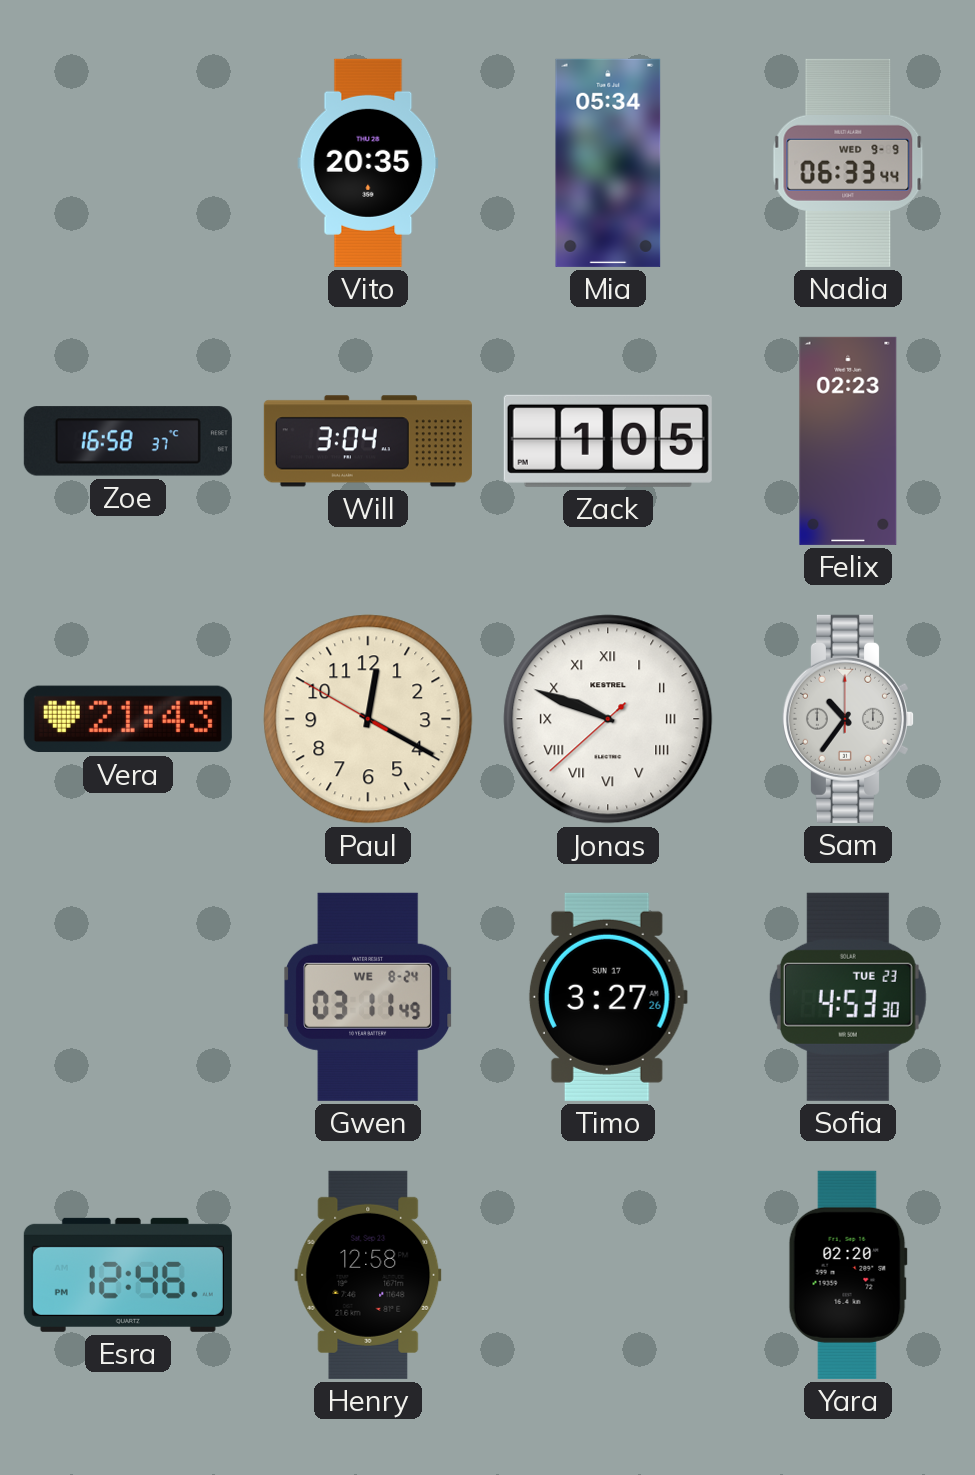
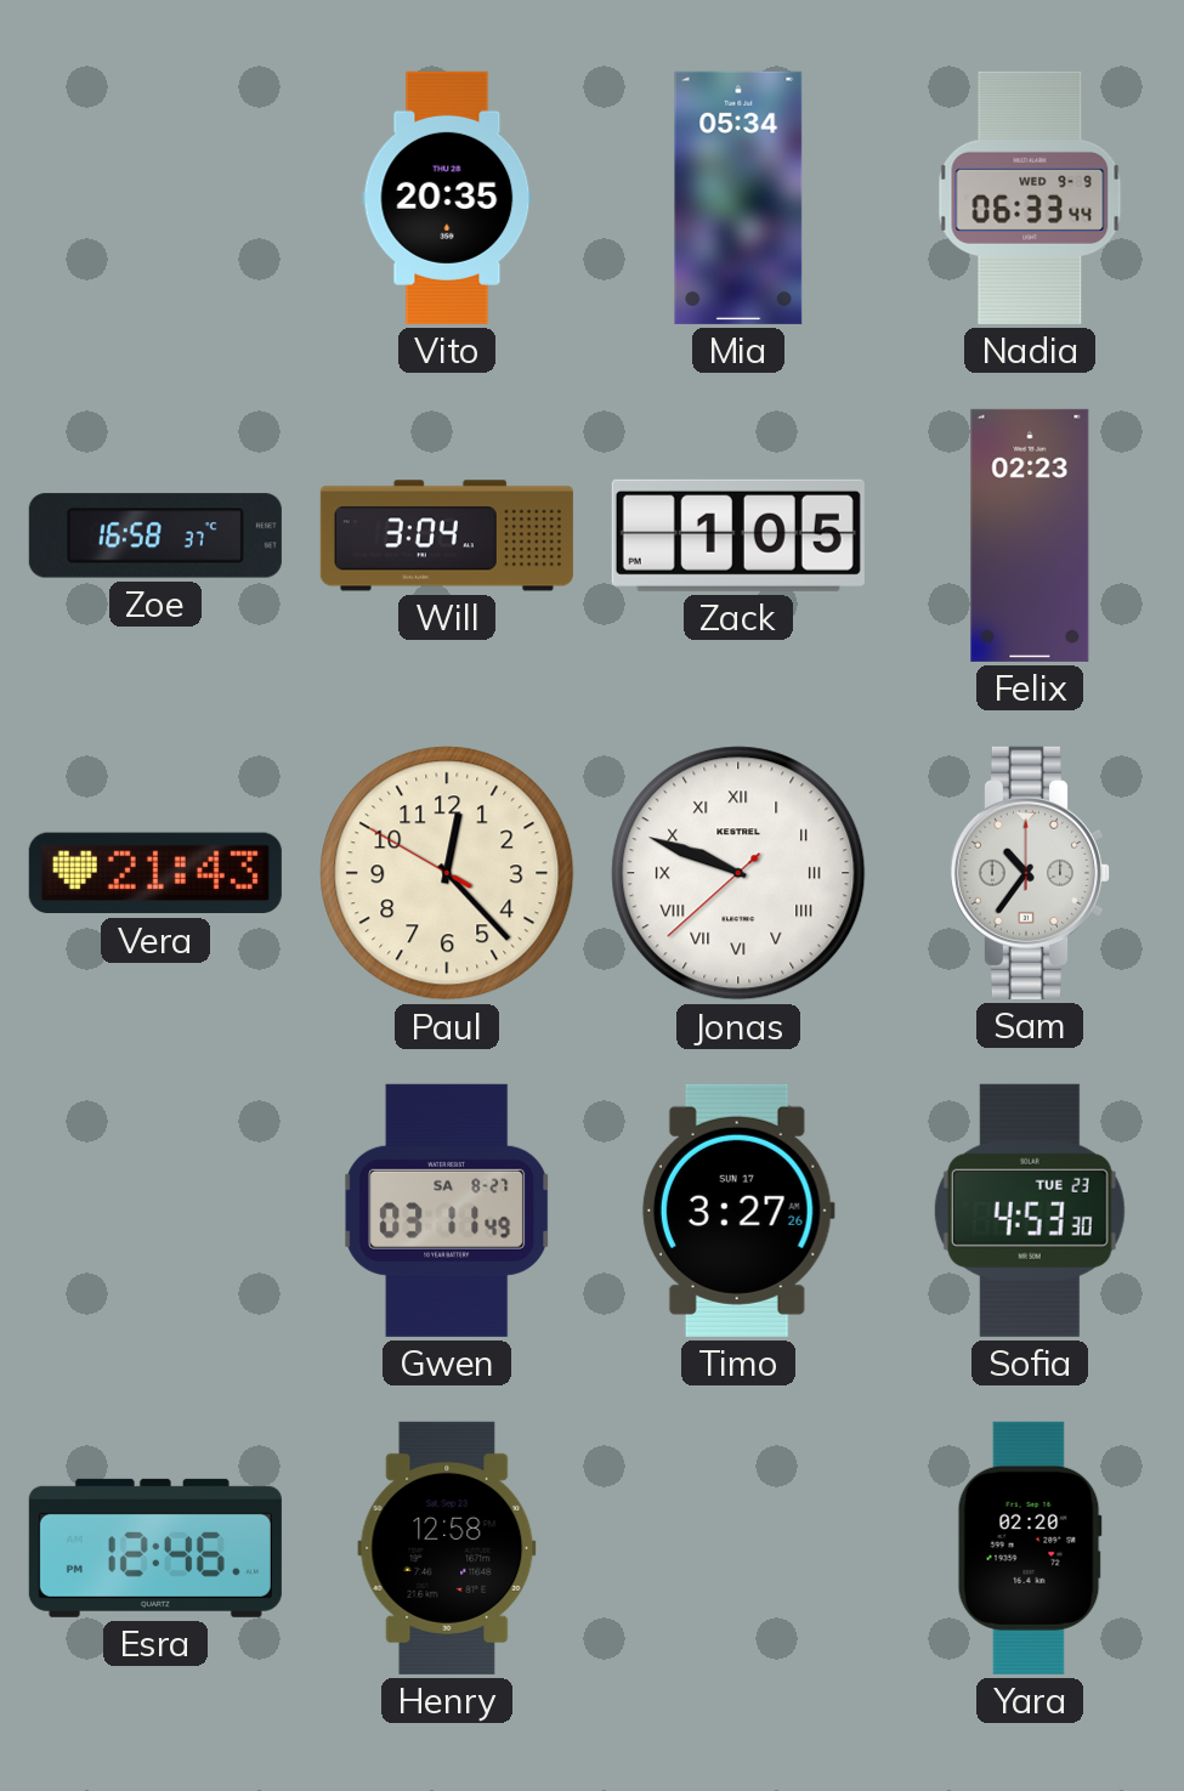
Paul: 12:19 -> 12:22 (447, 873)
Gwen date: WE 8-24 -> SA 8-27 (448, 1211)
